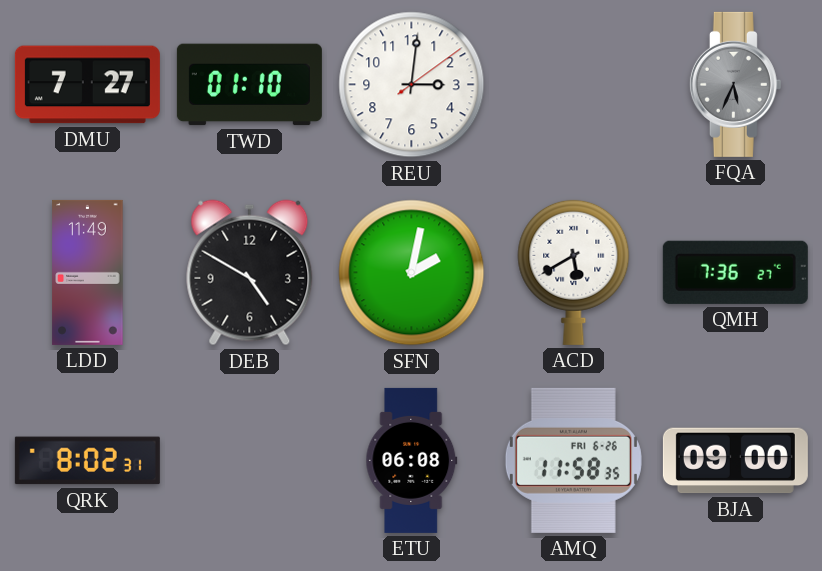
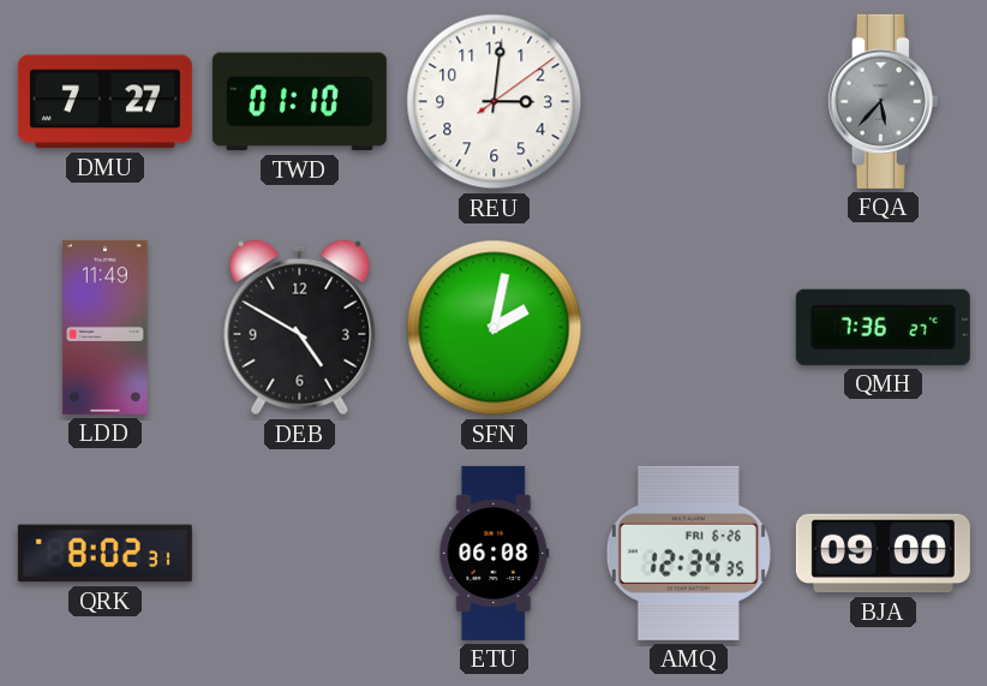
FQA: 5:34 -> 5:37 (883, 101)
ACD: 5:40 -> none (574, 272)
AMQ: 11:58 -> 12:34 (688, 553)
